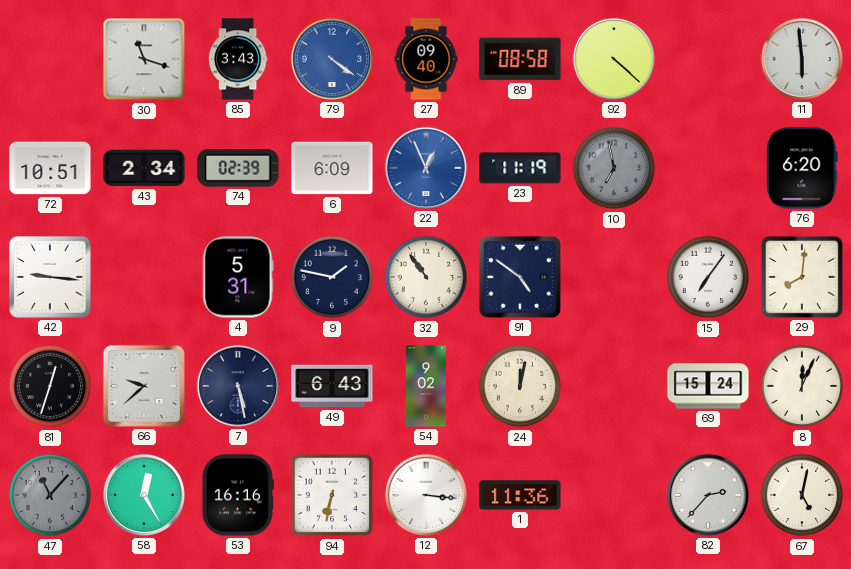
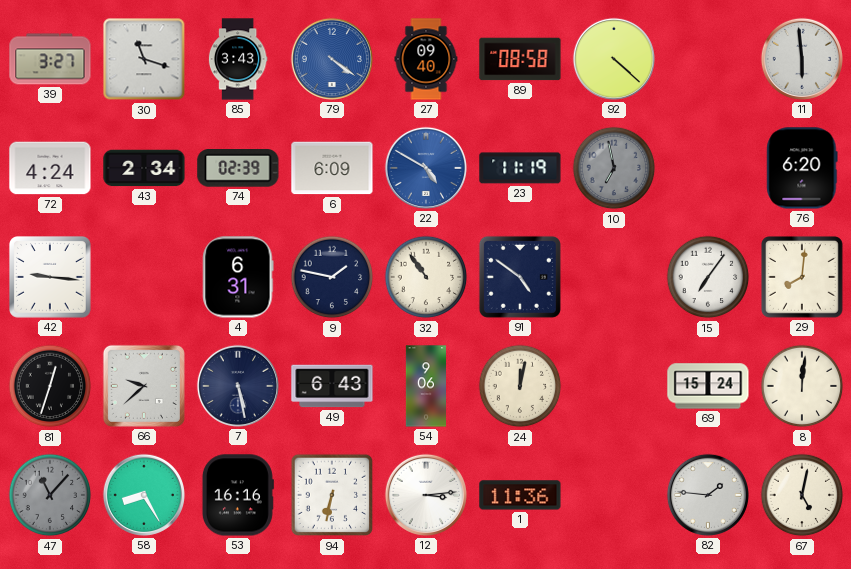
39: none -> 3:27 (50, 59)
72: 10:51 -> 4:24 (50, 168)
22: 12:56 -> 4:50 (426, 168)
4: 5:31 -> 6:31 (238, 277)
54: 9:02 -> 9:06 (425, 386)
8: 12:04 -> 12:01 (802, 386)
58: 12:25 -> 8:25 (144, 495)
12: 3:16 -> 3:14 (426, 495)
82: 2:37 -> 1:46 (708, 495)
